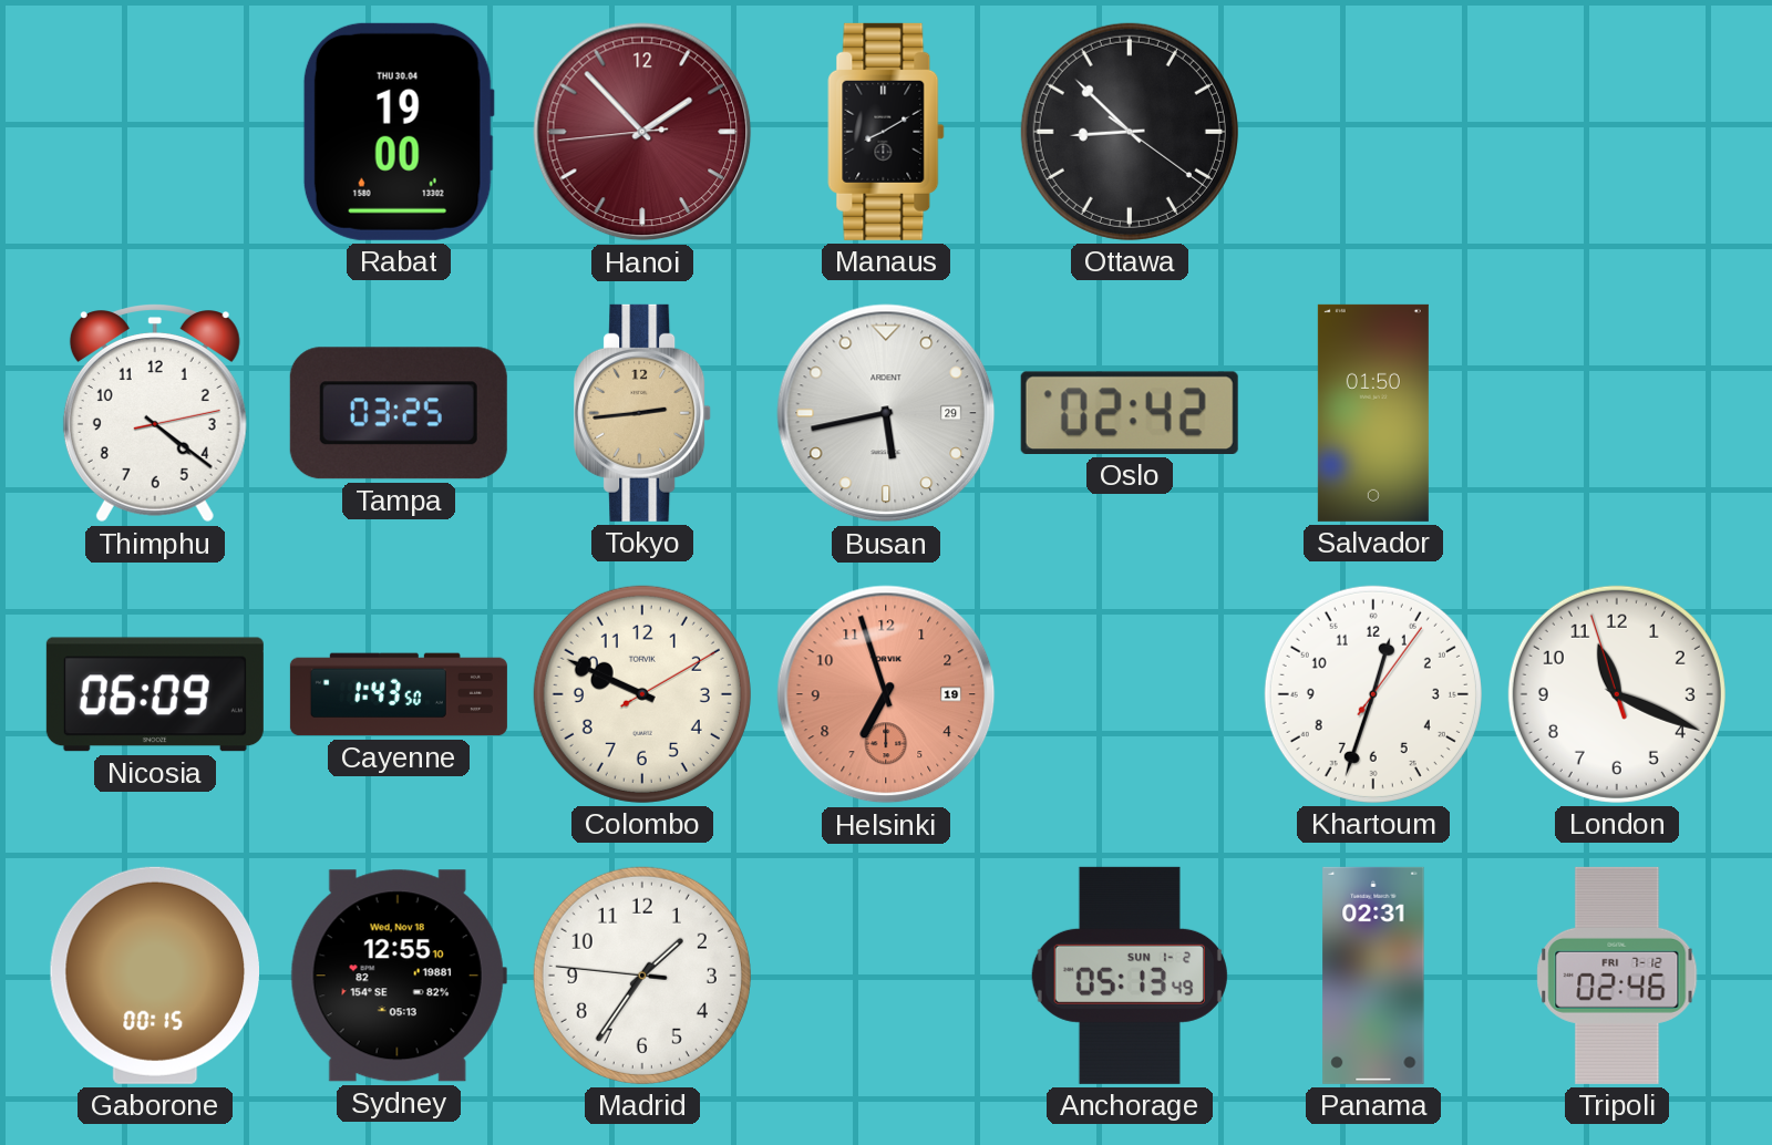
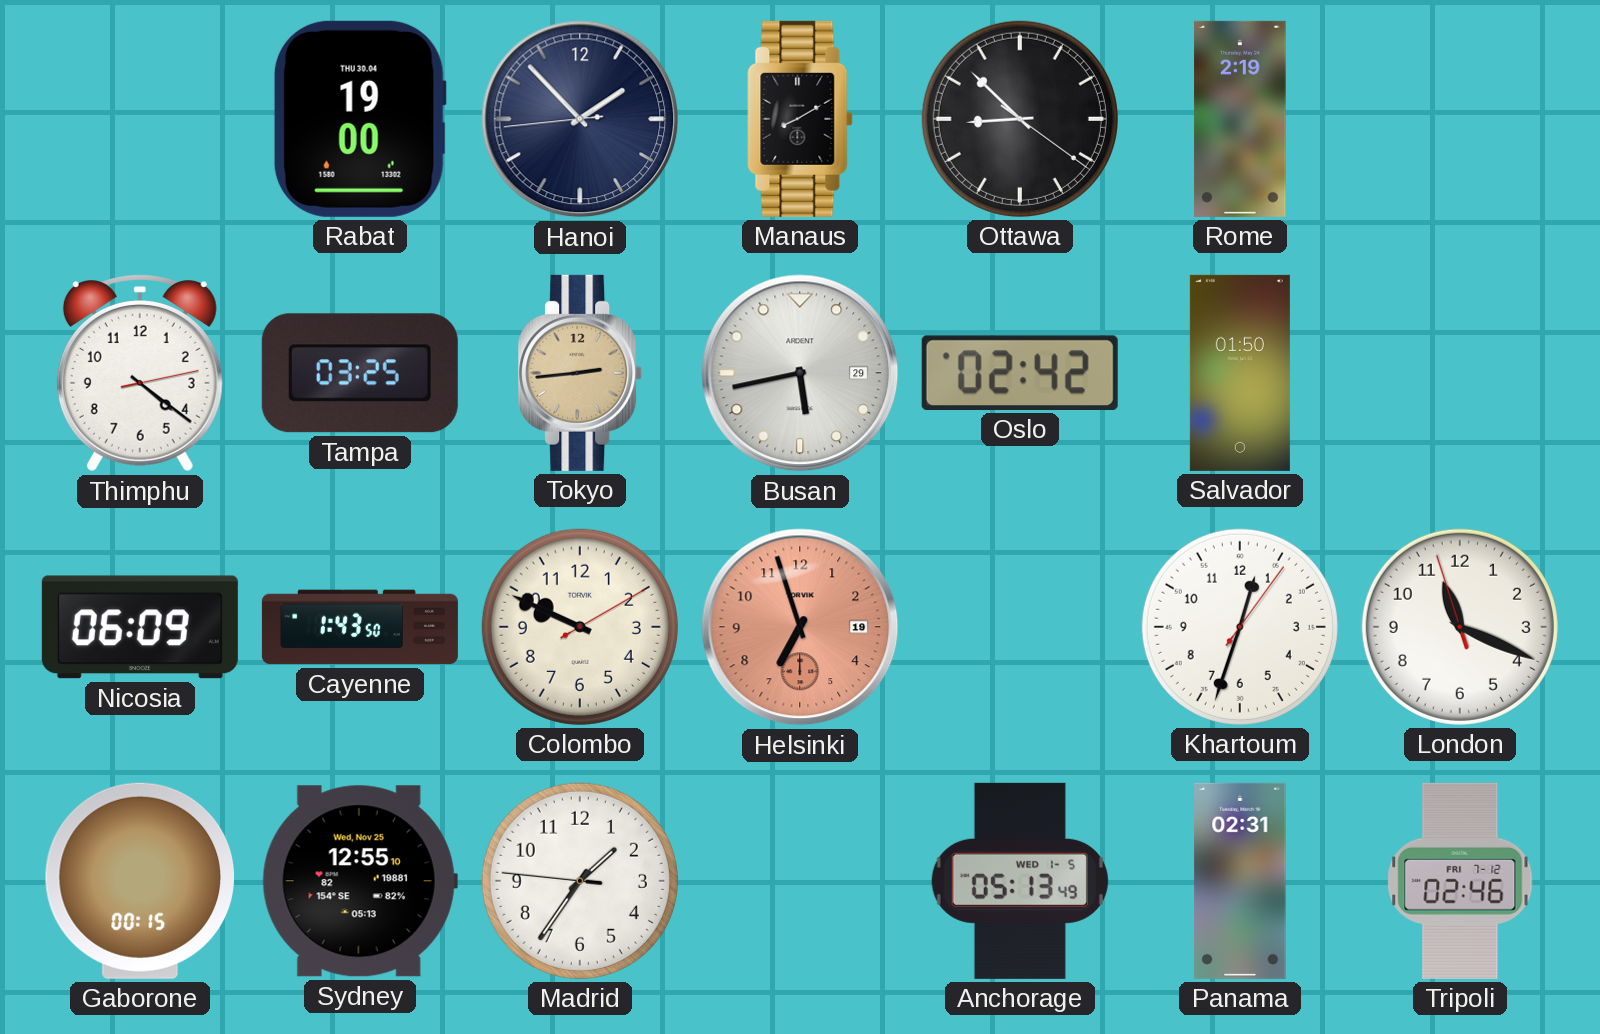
Hanoi dial: burgundy -> navy (580, 119)
Rome: none -> 2:19 (1240, 119)
Sydney date: Wed, Nov 18 -> Wed, Nov 25 (360, 881)
Anchorage date: SUN 1-2 -> WED 1-5 (1020, 881)
